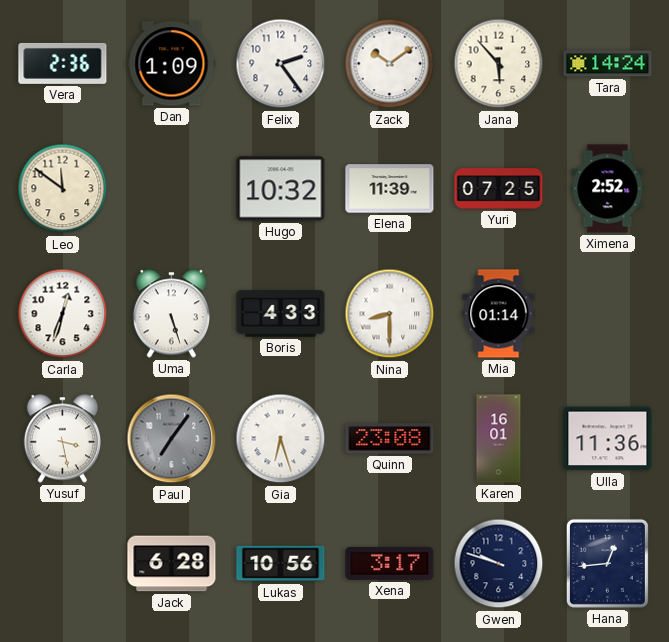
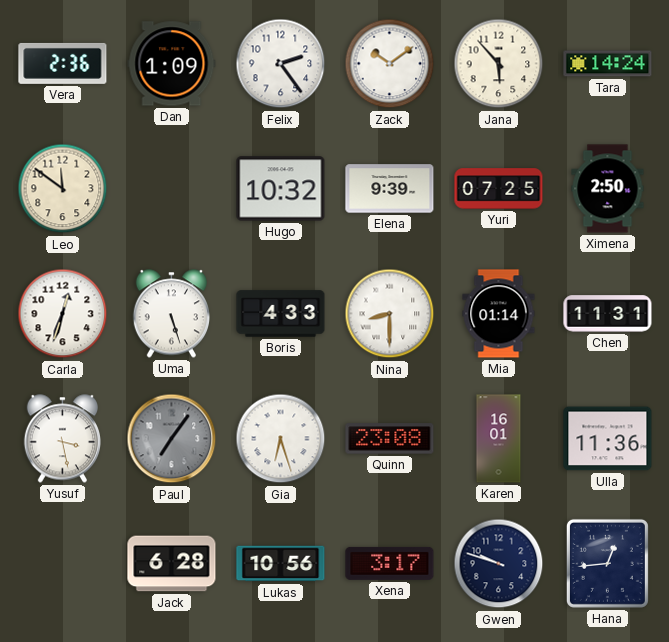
Elena: 11:39 -> 9:39 (390, 189)
Ximena: 2:52 -> 2:50 (608, 189)
Chen: none -> 11:31 (608, 314)
